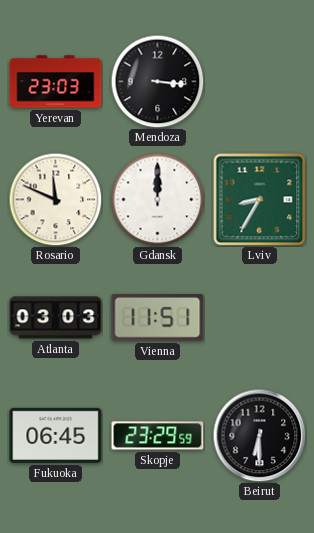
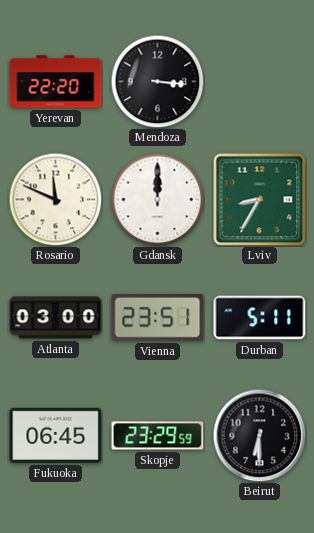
Yerevan: 23:03 -> 22:20 (56, 82)
Atlanta: 03:03 -> 03:00 (56, 318)
Vienna: 11:51 -> 23:51 (158, 318)
Durban: none -> 5:11 (260, 318)
